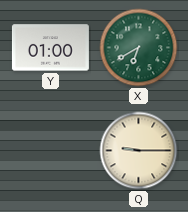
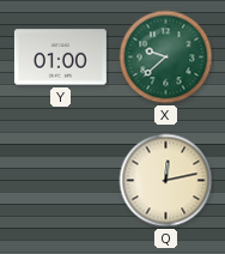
X: 6:40 -> 9:38 (166, 58)
Q: 9:15 -> 12:13 (166, 181)
